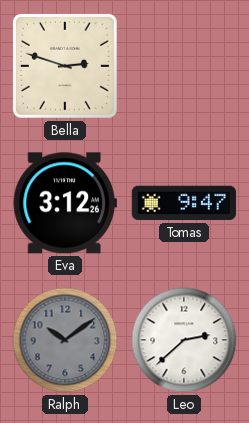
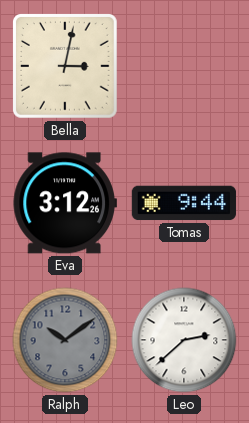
Bella: 2:48 -> 3:02 (66, 67)
Tomas: 9:47 -> 9:44 (184, 203)
